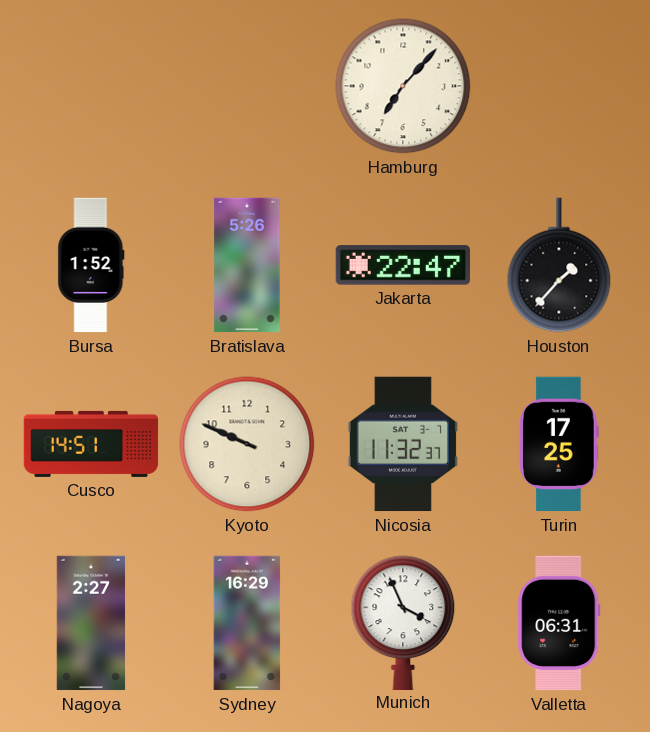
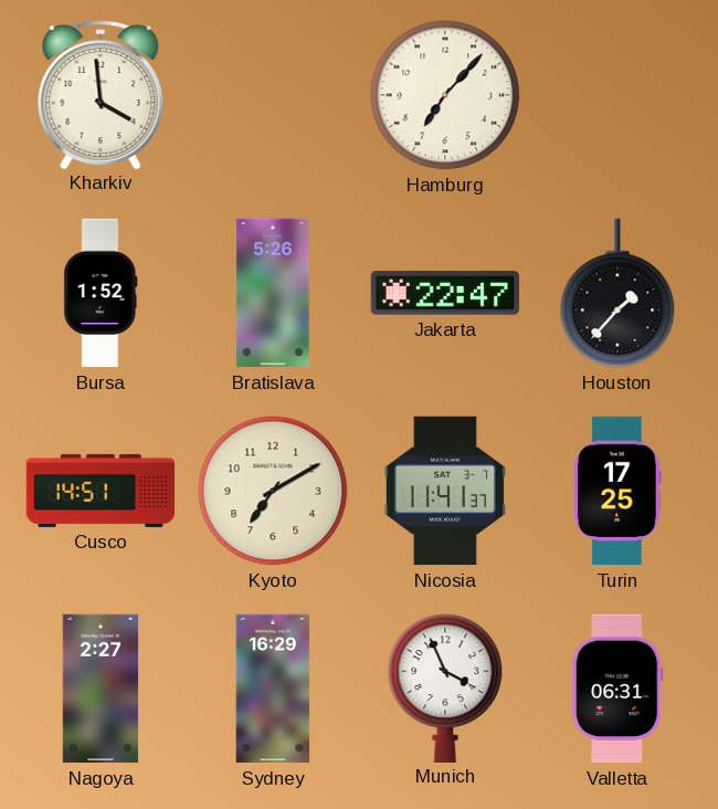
Kharkiv: none -> 3:59 (101, 94)
Kyoto: 9:49 -> 7:10 (273, 491)
Nicosia: 11:32 -> 11:41 (444, 491)
